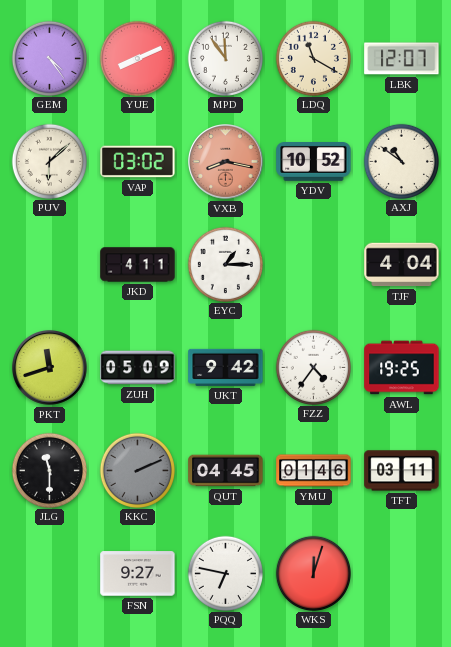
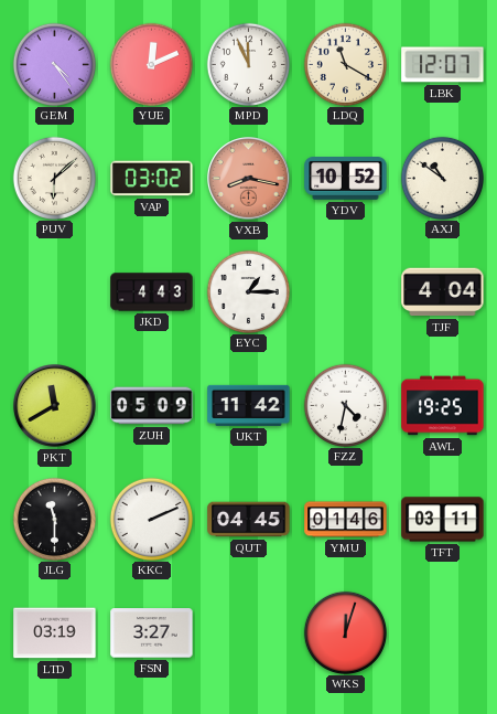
YUE: 8:11 -> 12:11 (151, 64)
MPD: 11:54 -> 11:56 (248, 64)
JKD: 4:11 -> 4:43 (152, 292)
PKT: 11:42 -> 11:40 (55, 406)
UKT: 9:42 -> 11:42 (249, 405)
FZZ: 4:36 -> 4:32 (345, 405)
KKC dial: grey -> white (151, 519)
LTD: none -> 03:19 (55, 633)
FSN: 9:27 -> 3:27 (152, 633)
PQQ: 6:47 -> none (225, 573)
